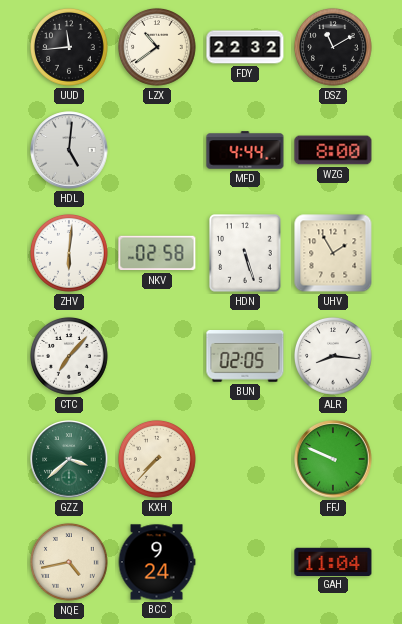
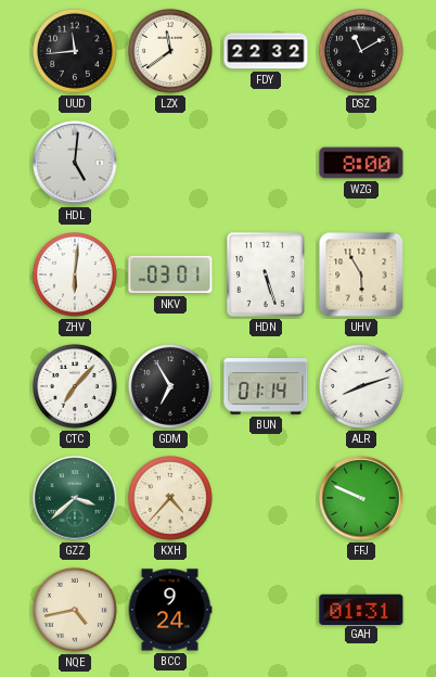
LZX: 10:39 -> 11:39 (171, 51)
MFD: 4:44 -> none (245, 150)
NKV: 02:58 -> 03:01 (170, 274)
UHV: 1:55 -> 5:55 (361, 274)
GDM: none -> 6:55 (171, 386)
BUN: 02:05 -> 01:14 (266, 387)
ALR: 8:16 -> 8:12 (362, 386)
KXH: 7:37 -> 4:37 (171, 498)
GAH: 11:04 -> 01:31 (361, 609)
